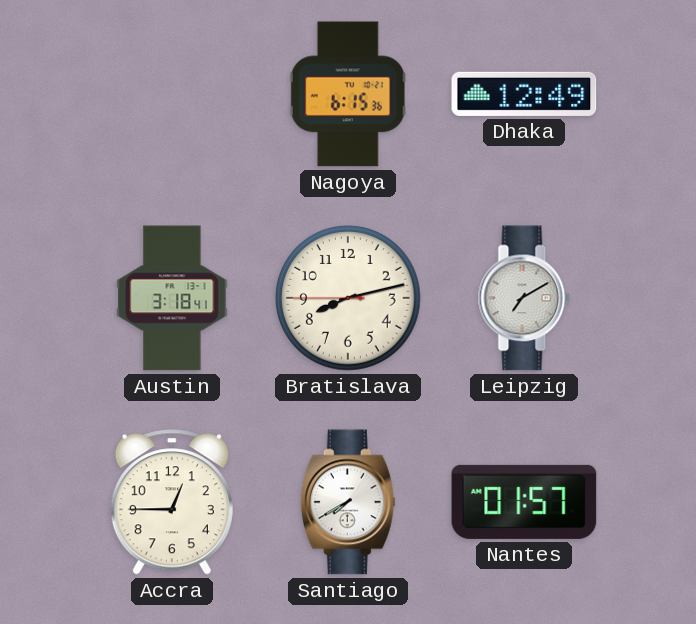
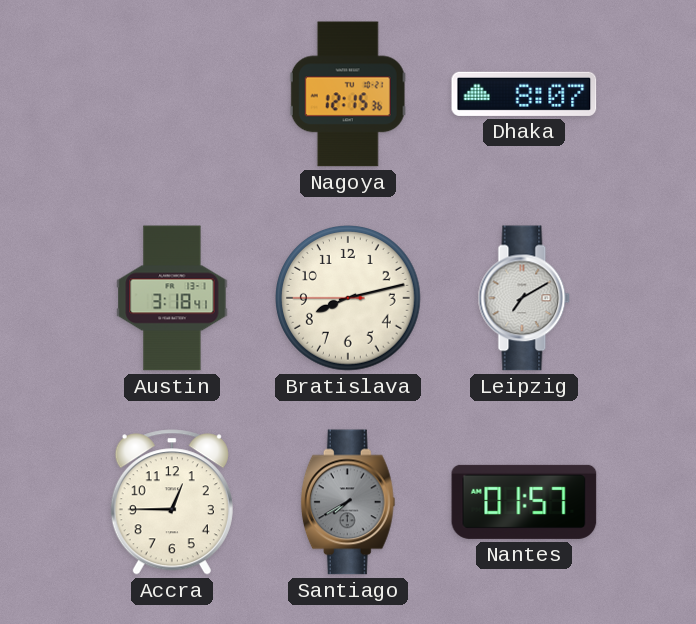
Nagoya: 6:15 -> 12:15 (348, 94)
Dhaka: 12:49 -> 8:07 (524, 94)
Santiago dial: white -> grey (348, 502)
